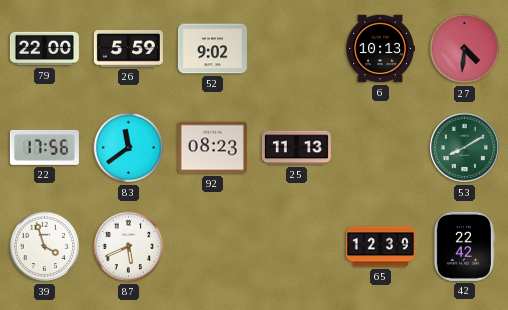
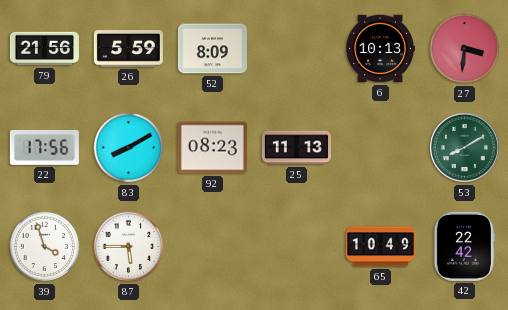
79: 22:00 -> 21:56 (44, 49)
52: 9:02 -> 8:09 (212, 49)
27: 4:31 -> 3:31 (465, 49)
83: 11:39 -> 8:10 (129, 148)
87: 5:41 -> 5:45 (129, 247)
65: 12:39 -> 10:49 (380, 247)
